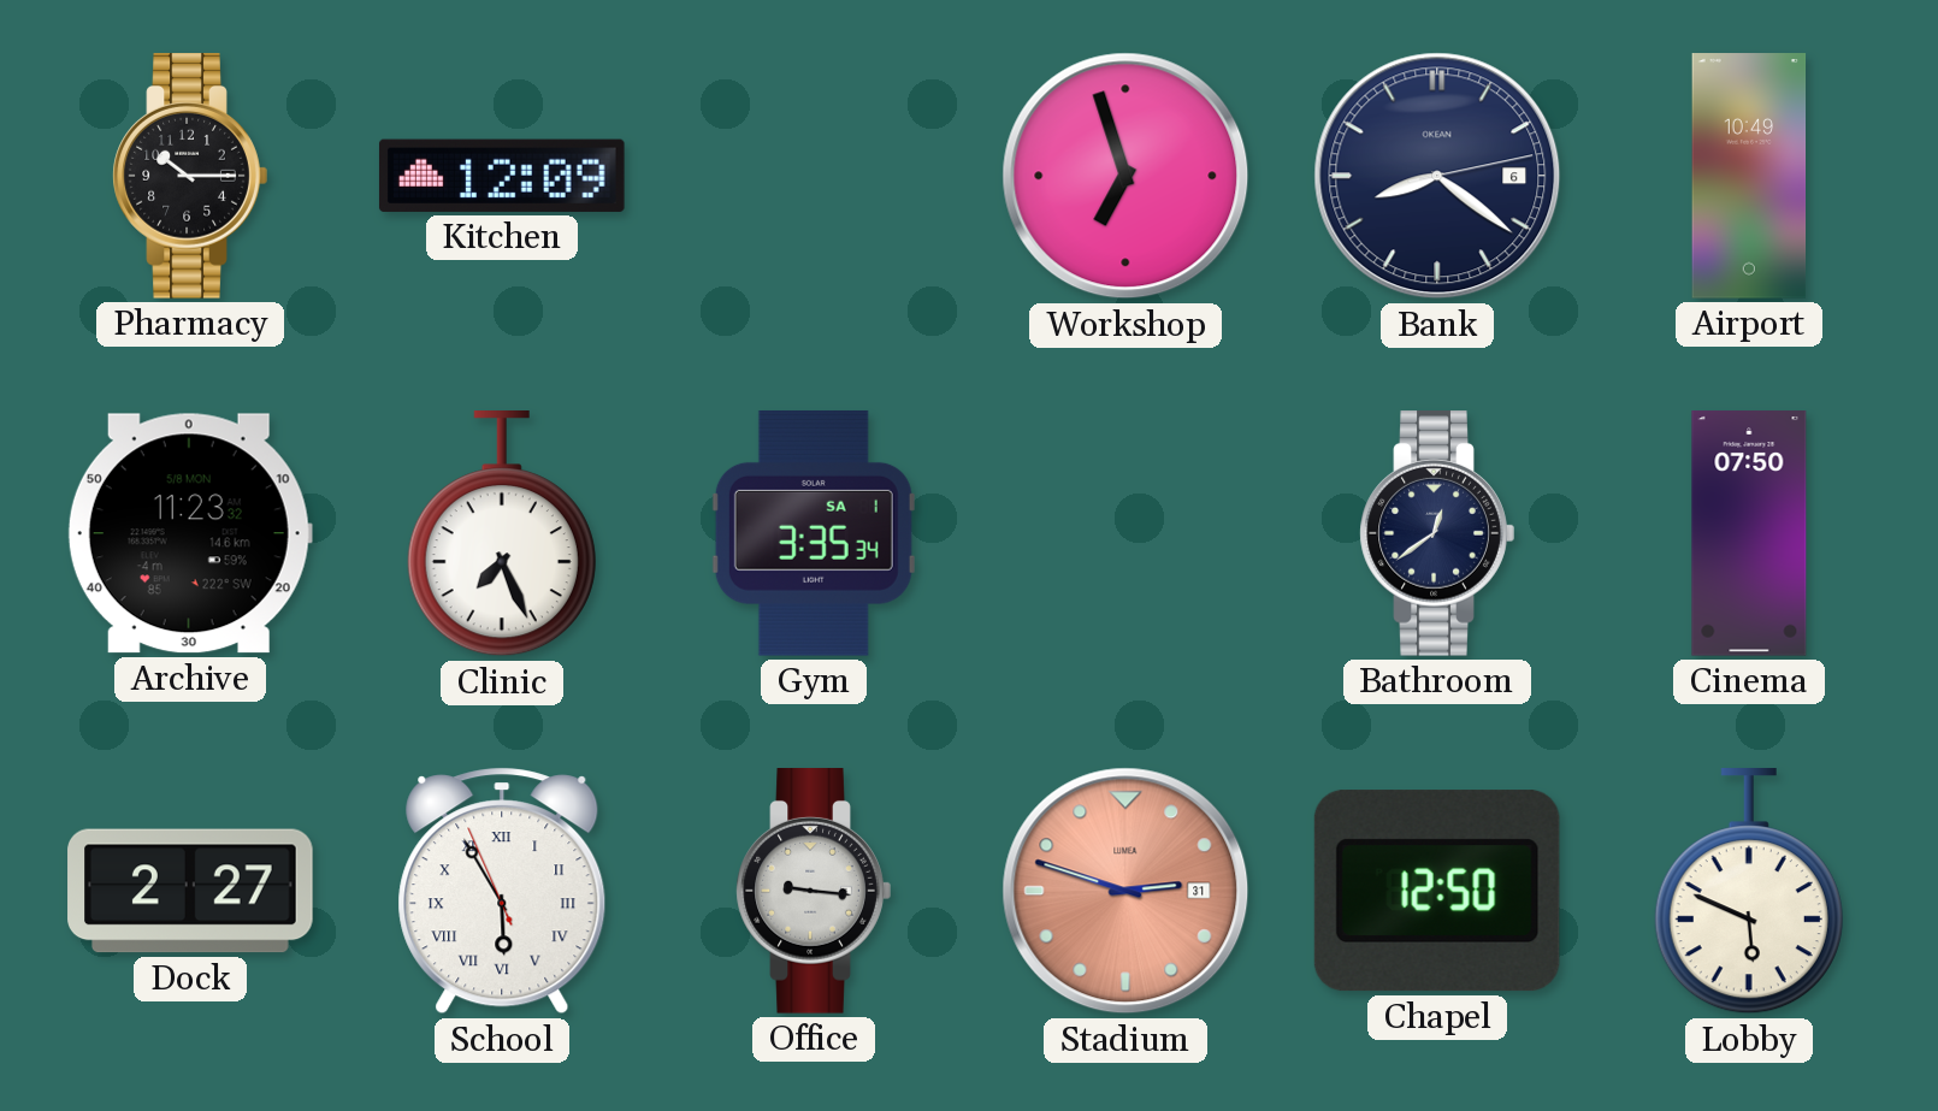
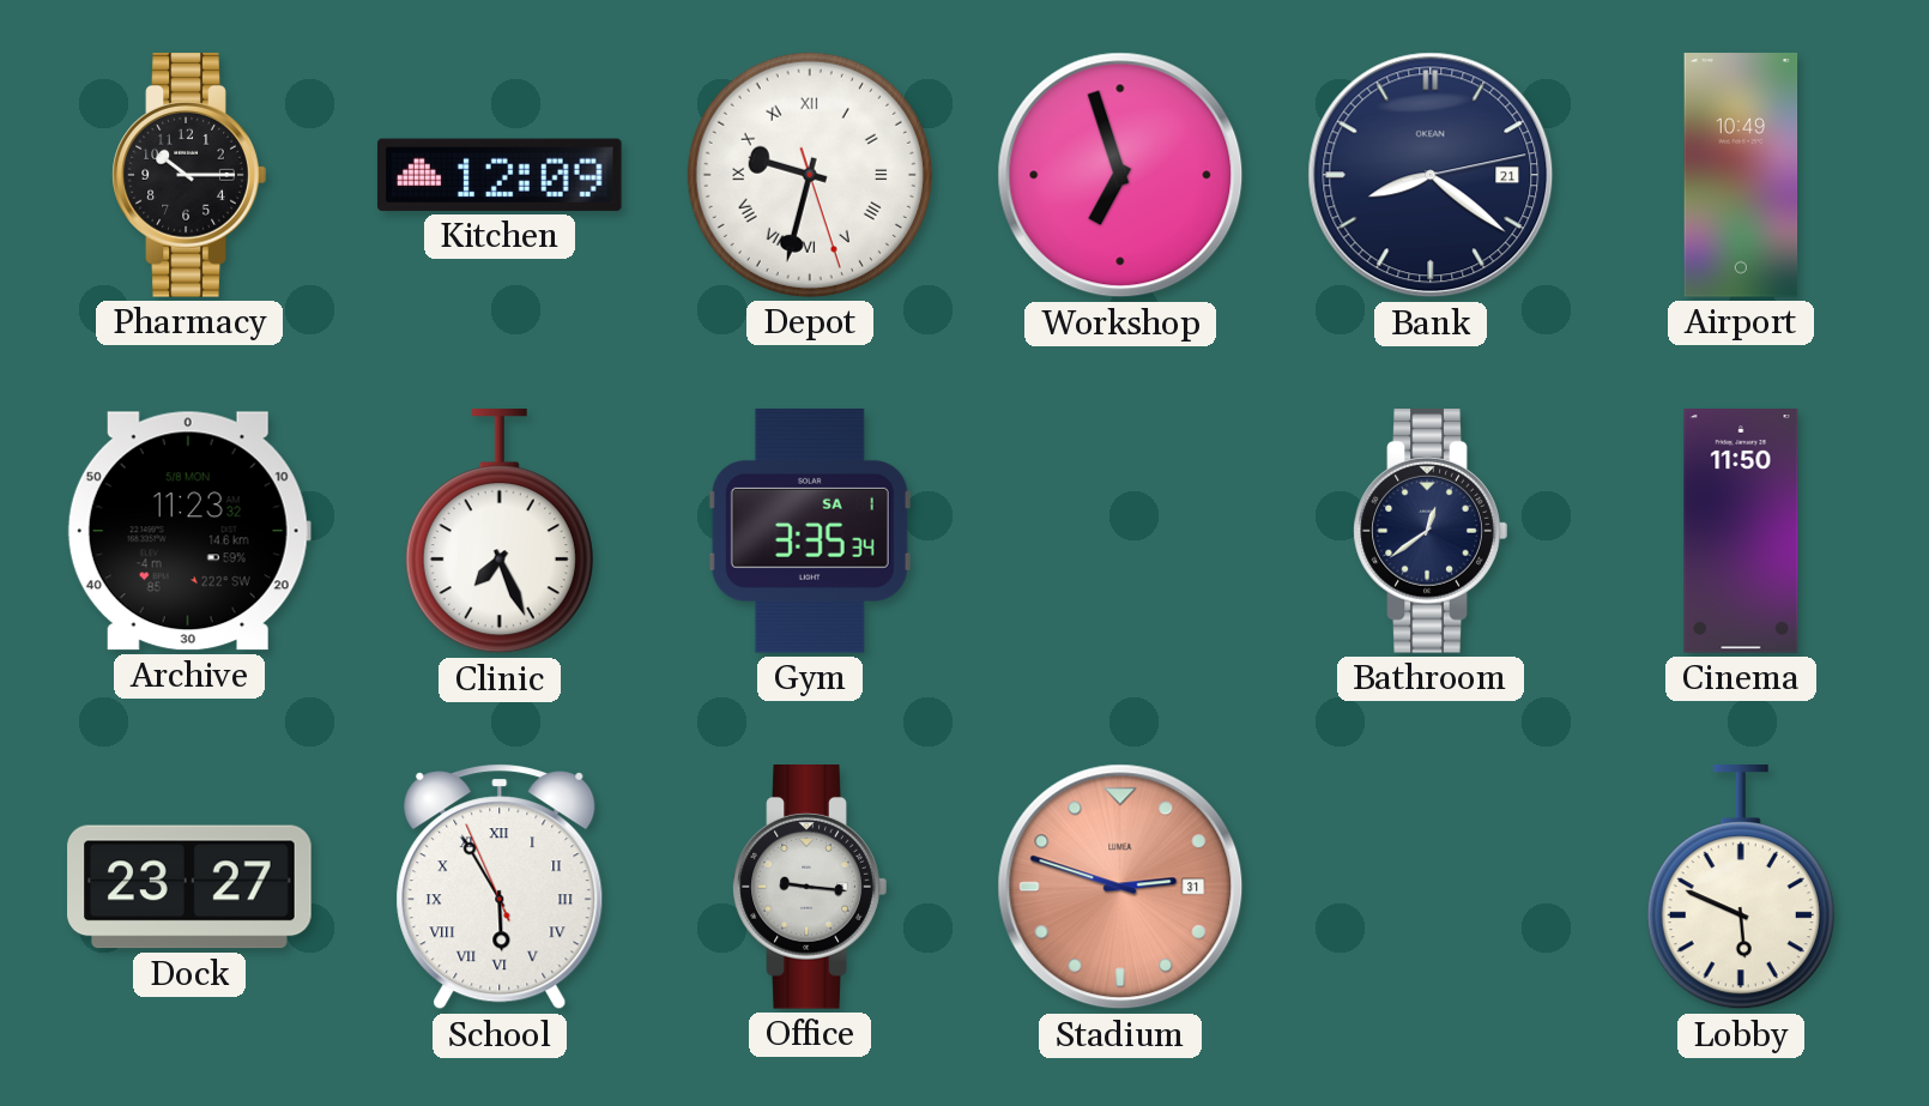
Depot: none -> 9:32 (810, 175)
Bank date: 6 -> 21 (1431, 175)
Cinema: 07:50 -> 11:50 (1741, 531)
Dock: 2:27 -> 23:27 (189, 887)
Chapel: 12:50 -> none (1437, 891)
